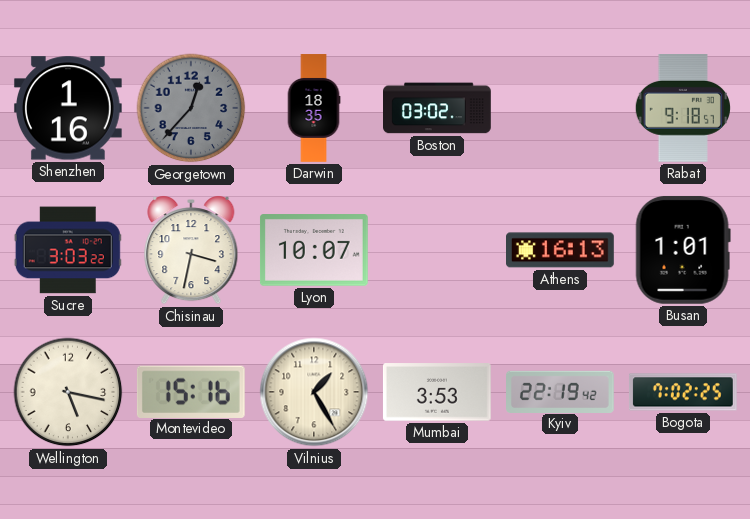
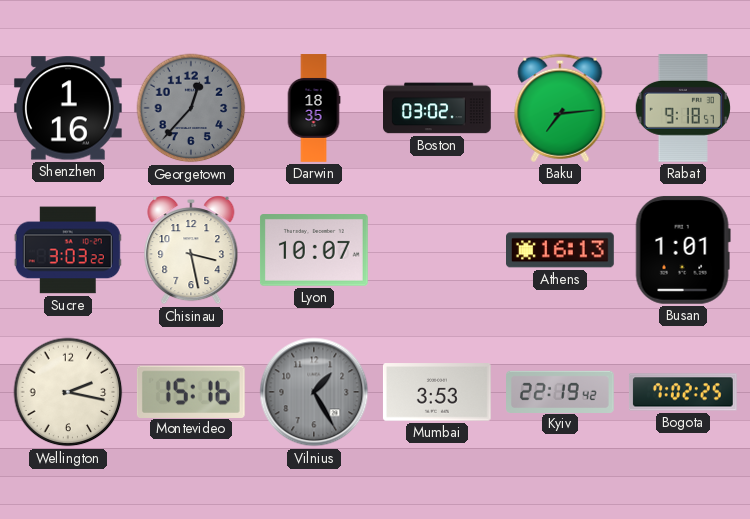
Baku: none -> 7:14 (560, 108)
Chisinau: 3:32 -> 3:28 (191, 250)
Wellington: 5:17 -> 2:17 (68, 392)
Vilnius dial: cream -> grey (314, 392)
